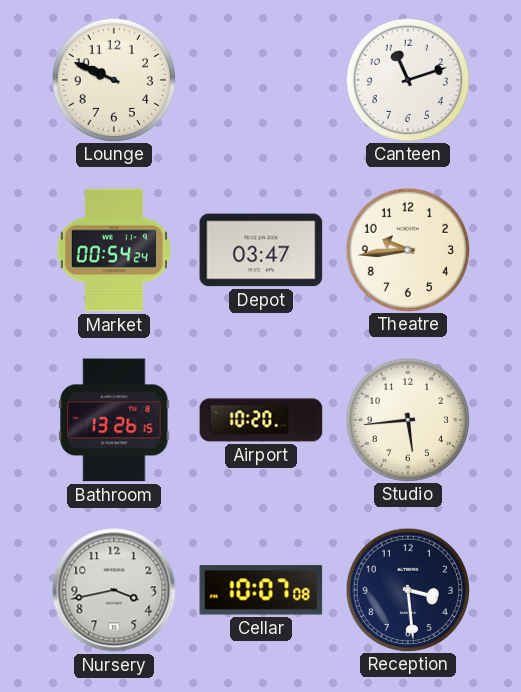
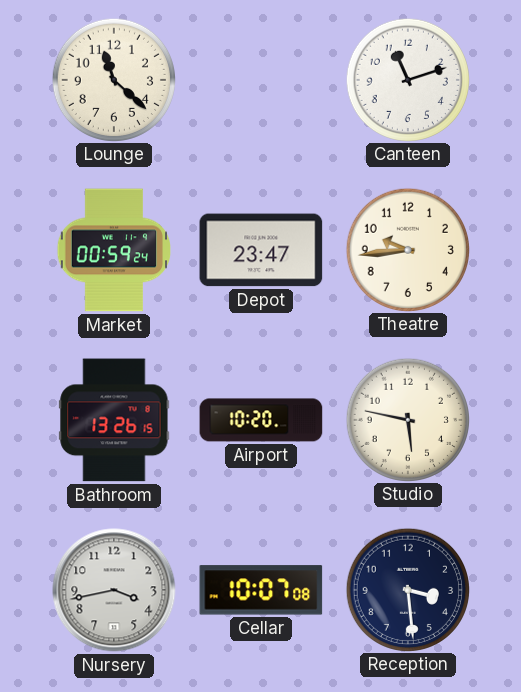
Lounge: 9:49 -> 11:22 (113, 79)
Market: 00:54 -> 00:59 (113, 250)
Depot: 03:47 -> 23:47 (261, 250)
Studio: 5:44 -> 5:47 (407, 419)
